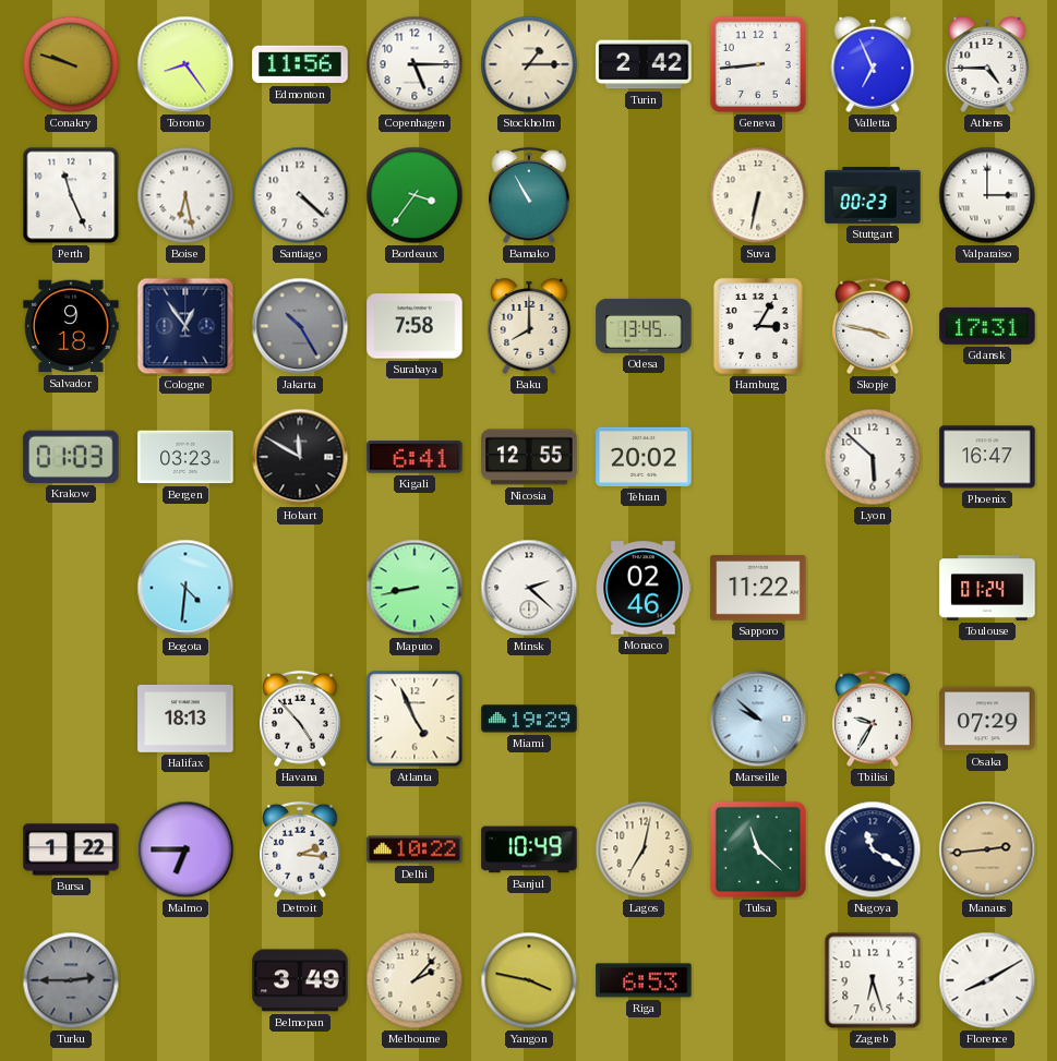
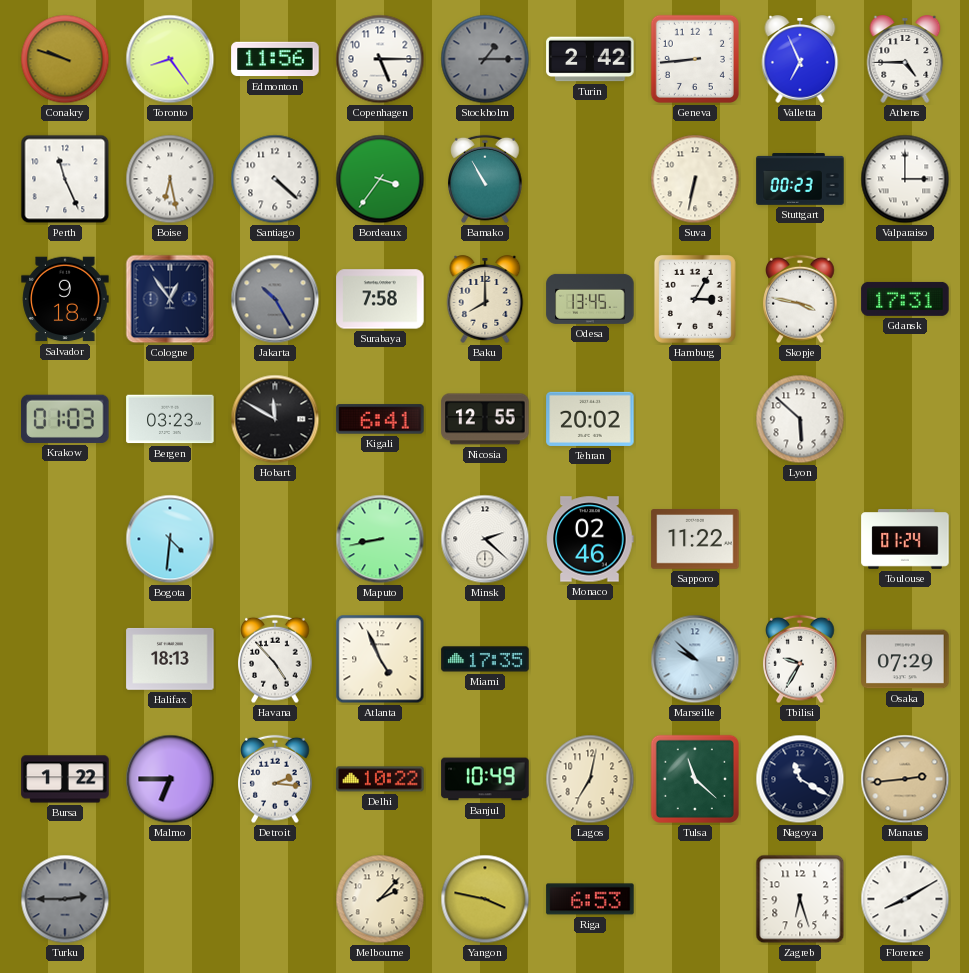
Stockholm dial: cream -> grey (485, 59)
Phoenix: 16:47 -> none (987, 457)
Miami: 19:29 -> 17:35 (485, 659)
Belmopan: 3:49 -> none (300, 980)
